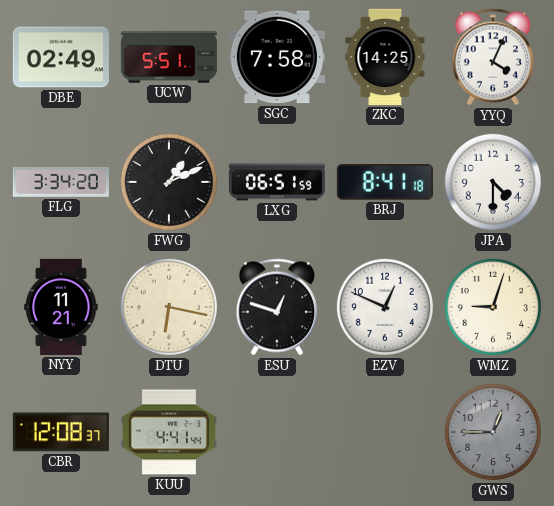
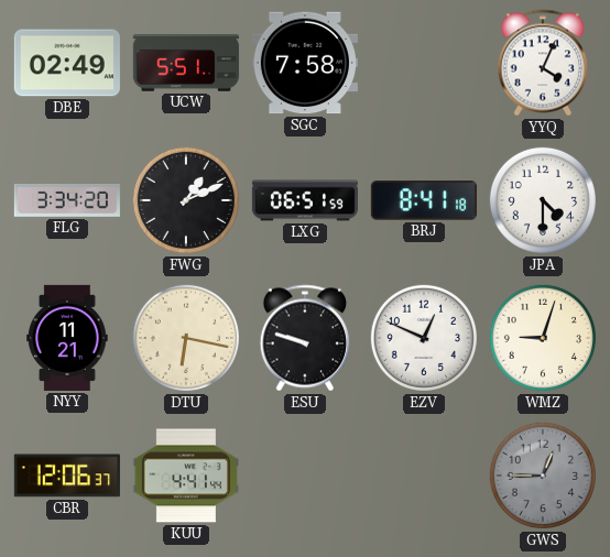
ZKC: 14:25 -> none (385, 57)
ESU: 12:48 -> 9:48 (305, 338)
CBR: 12:08 -> 12:06 (67, 476)
